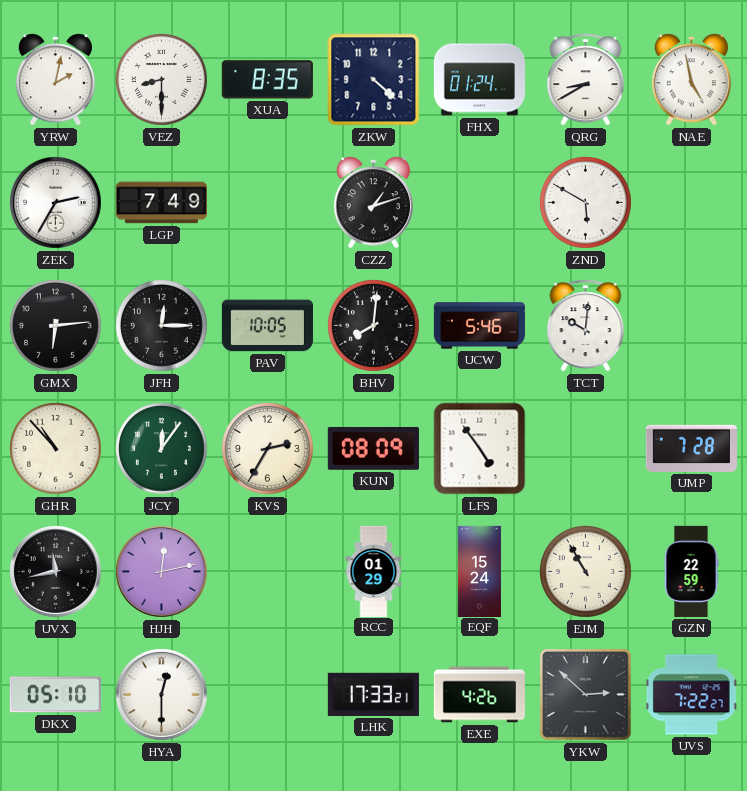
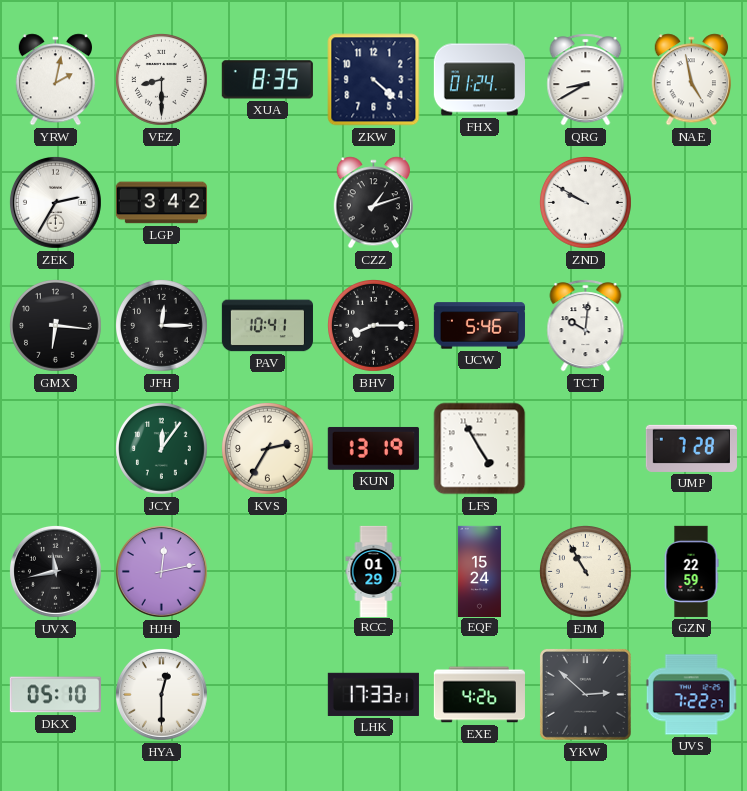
LGP: 7:49 -> 3:42 (161, 203)
ZND: 5:50 -> 9:50 (586, 203)
GMX: 6:14 -> 6:16 (56, 326)
PAV: 10:05 -> 10:41 (267, 326)
BHV: 8:01 -> 8:15 (374, 326)
GHR: 10:53 -> none (56, 449)
KUN: 08:09 -> 13:19 (373, 448)
LFS: 4:54 -> 4:55 (480, 449)
